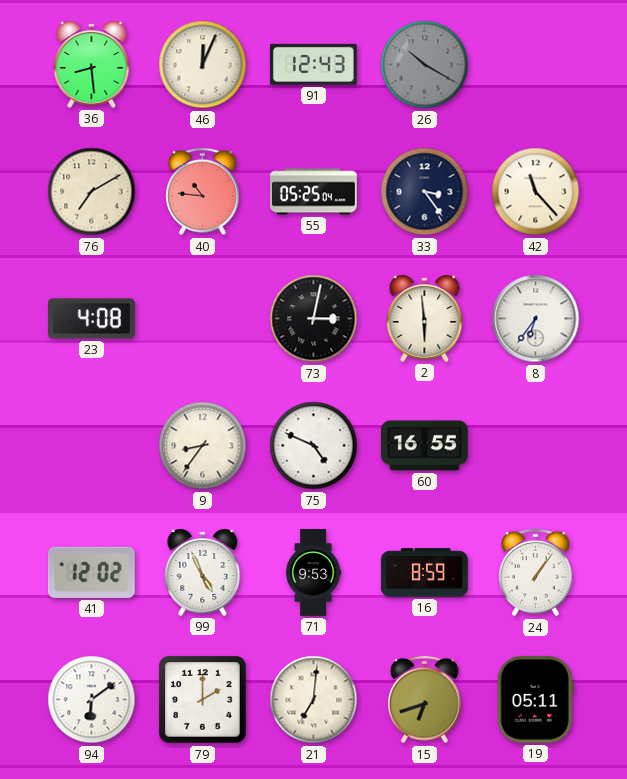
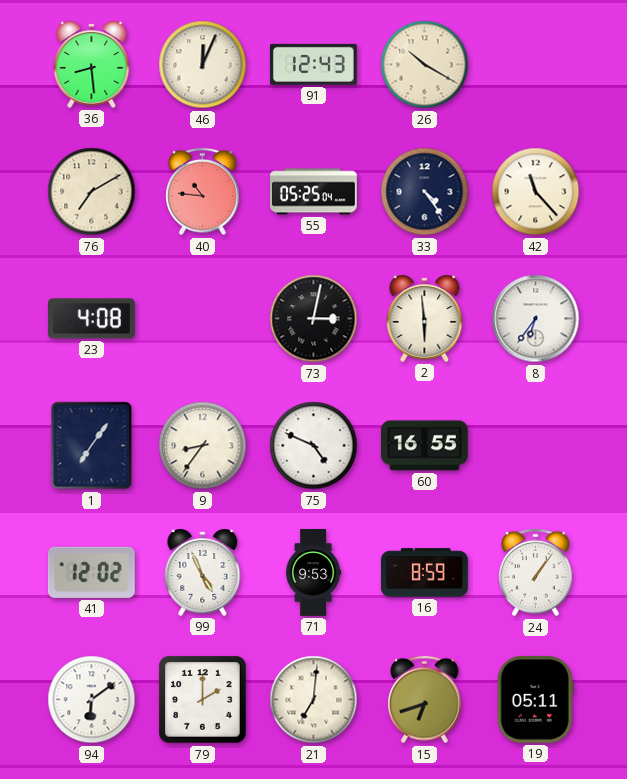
26 dial: grey -> cream (425, 65)
33: 3:24 -> 4:24 (425, 192)
1: none -> 7:06 (92, 446)
